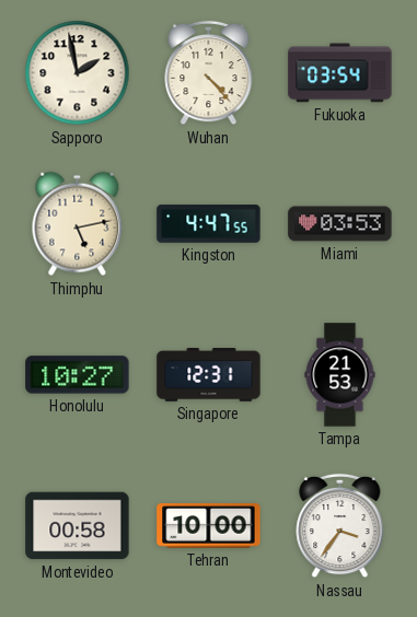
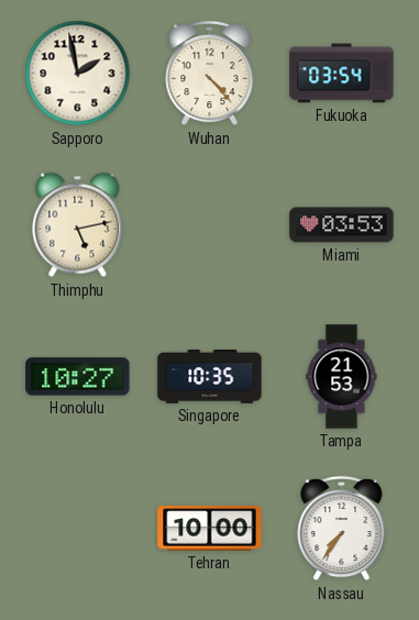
Kingston: 4:47 -> none (209, 224)
Singapore: 12:31 -> 10:35 (210, 377)
Montevideo: 00:58 -> none (78, 526)
Nassau: 3:36 -> 7:36 (342, 529)
